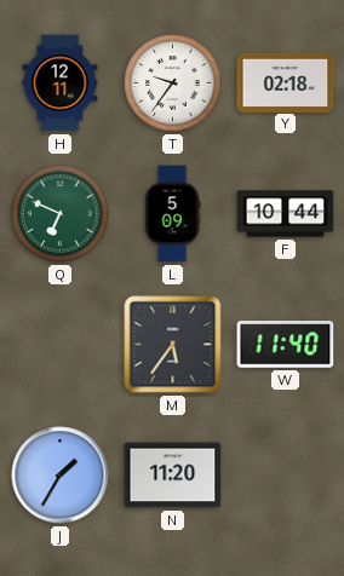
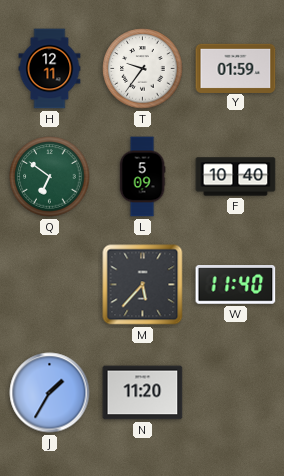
Y: 02:18 -> 01:59 (236, 68)
Q: 6:49 -> 6:51 (50, 177)
F: 10:44 -> 10:40 (236, 177)
M: 5:36 -> 5:37 (143, 285)
